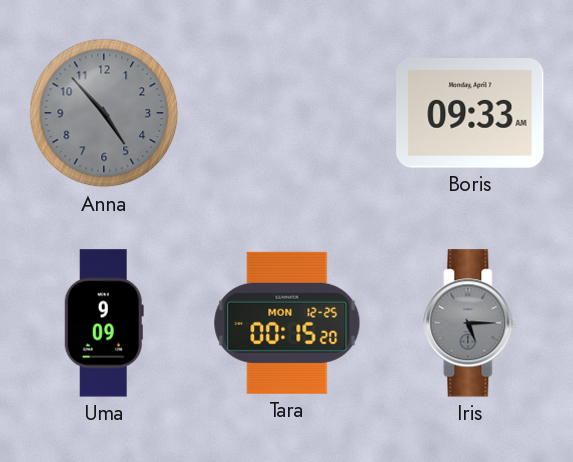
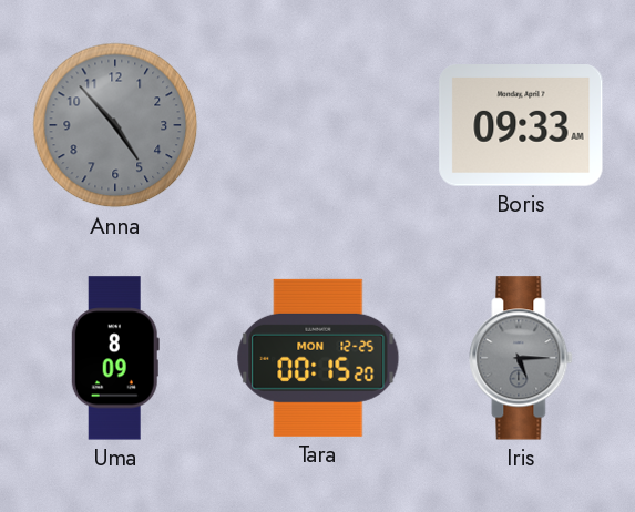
Uma: 9:09 -> 8:09 (115, 358)
